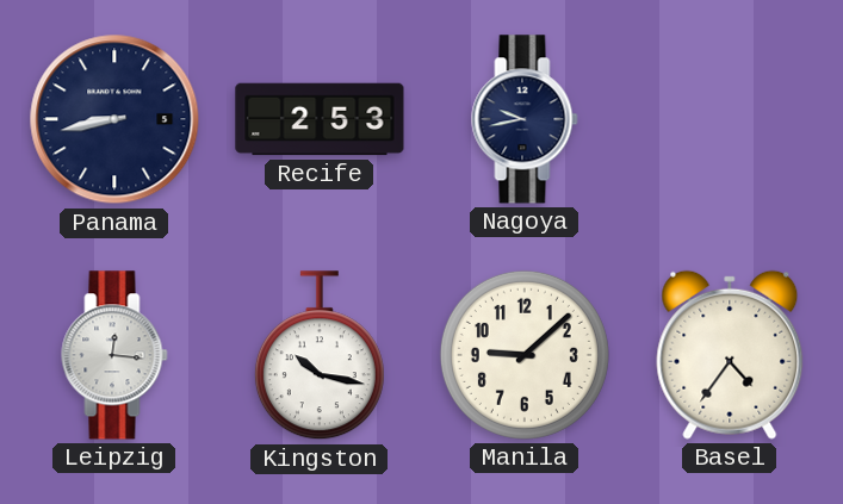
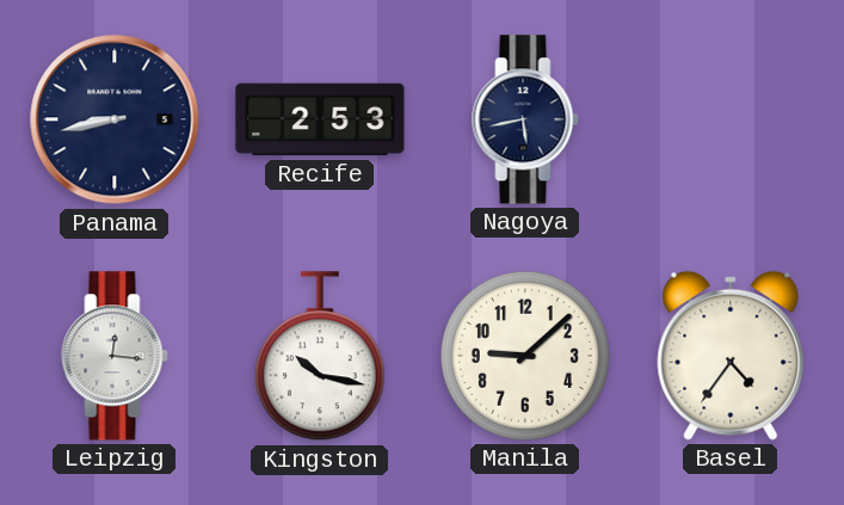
Nagoya: 9:43 -> 5:43 (525, 119)
